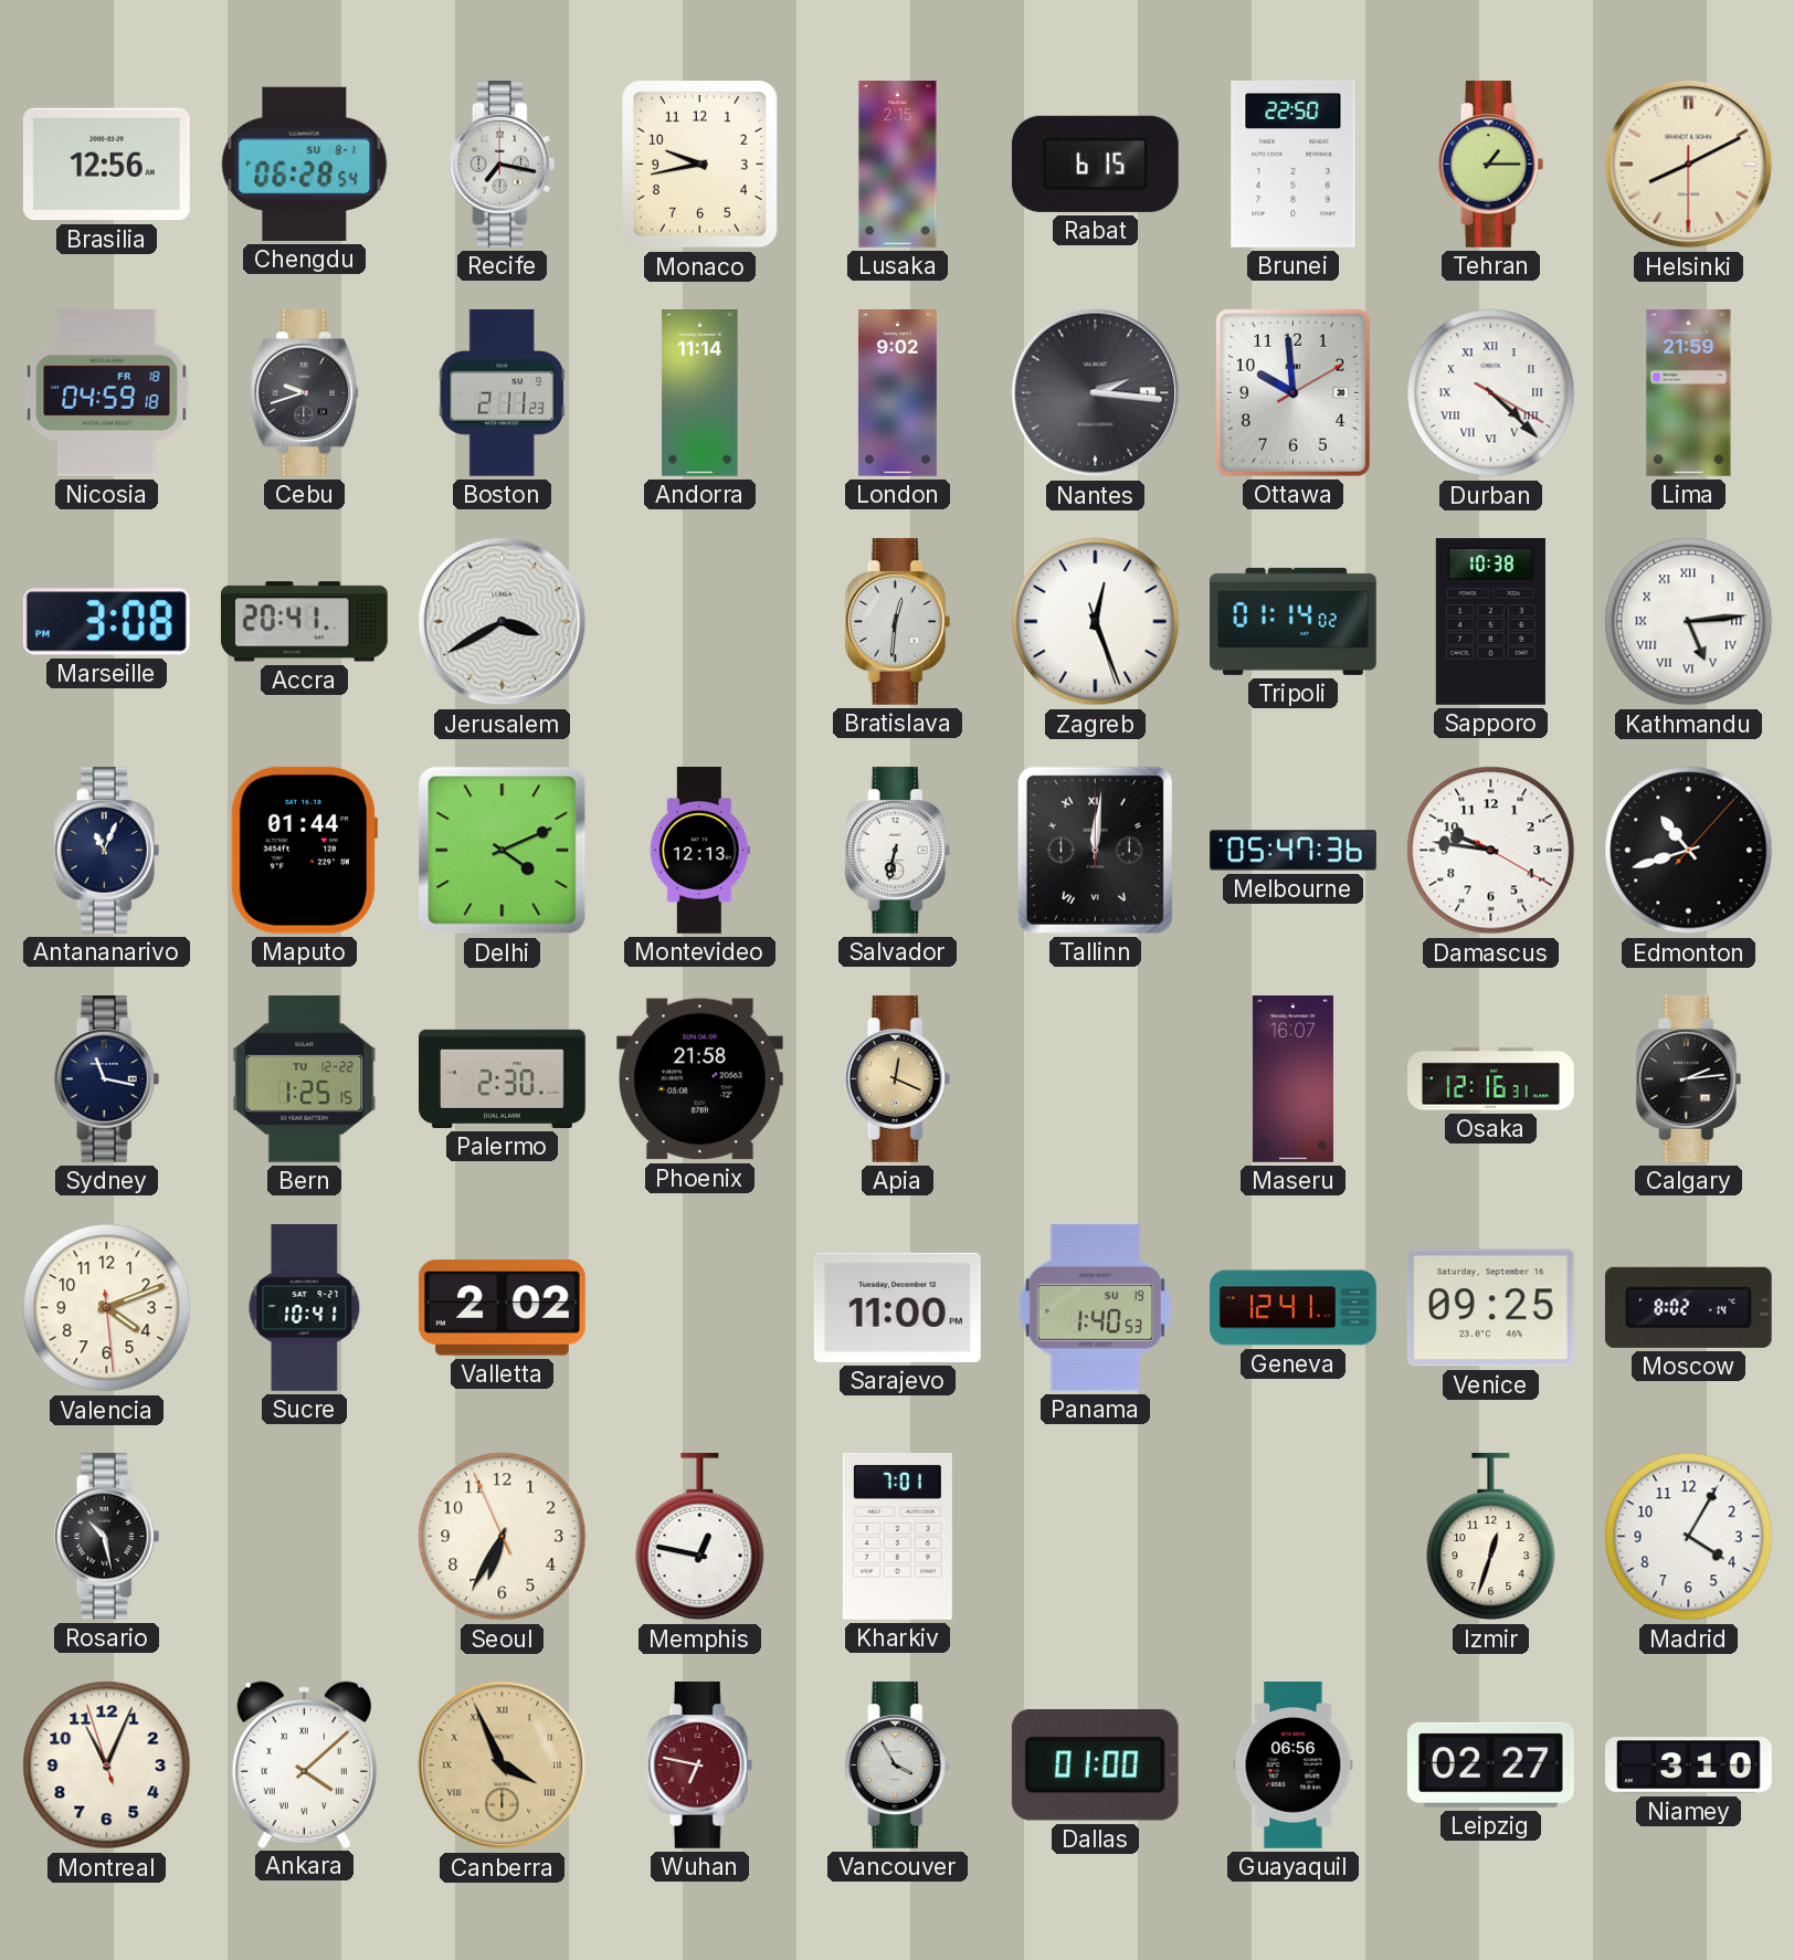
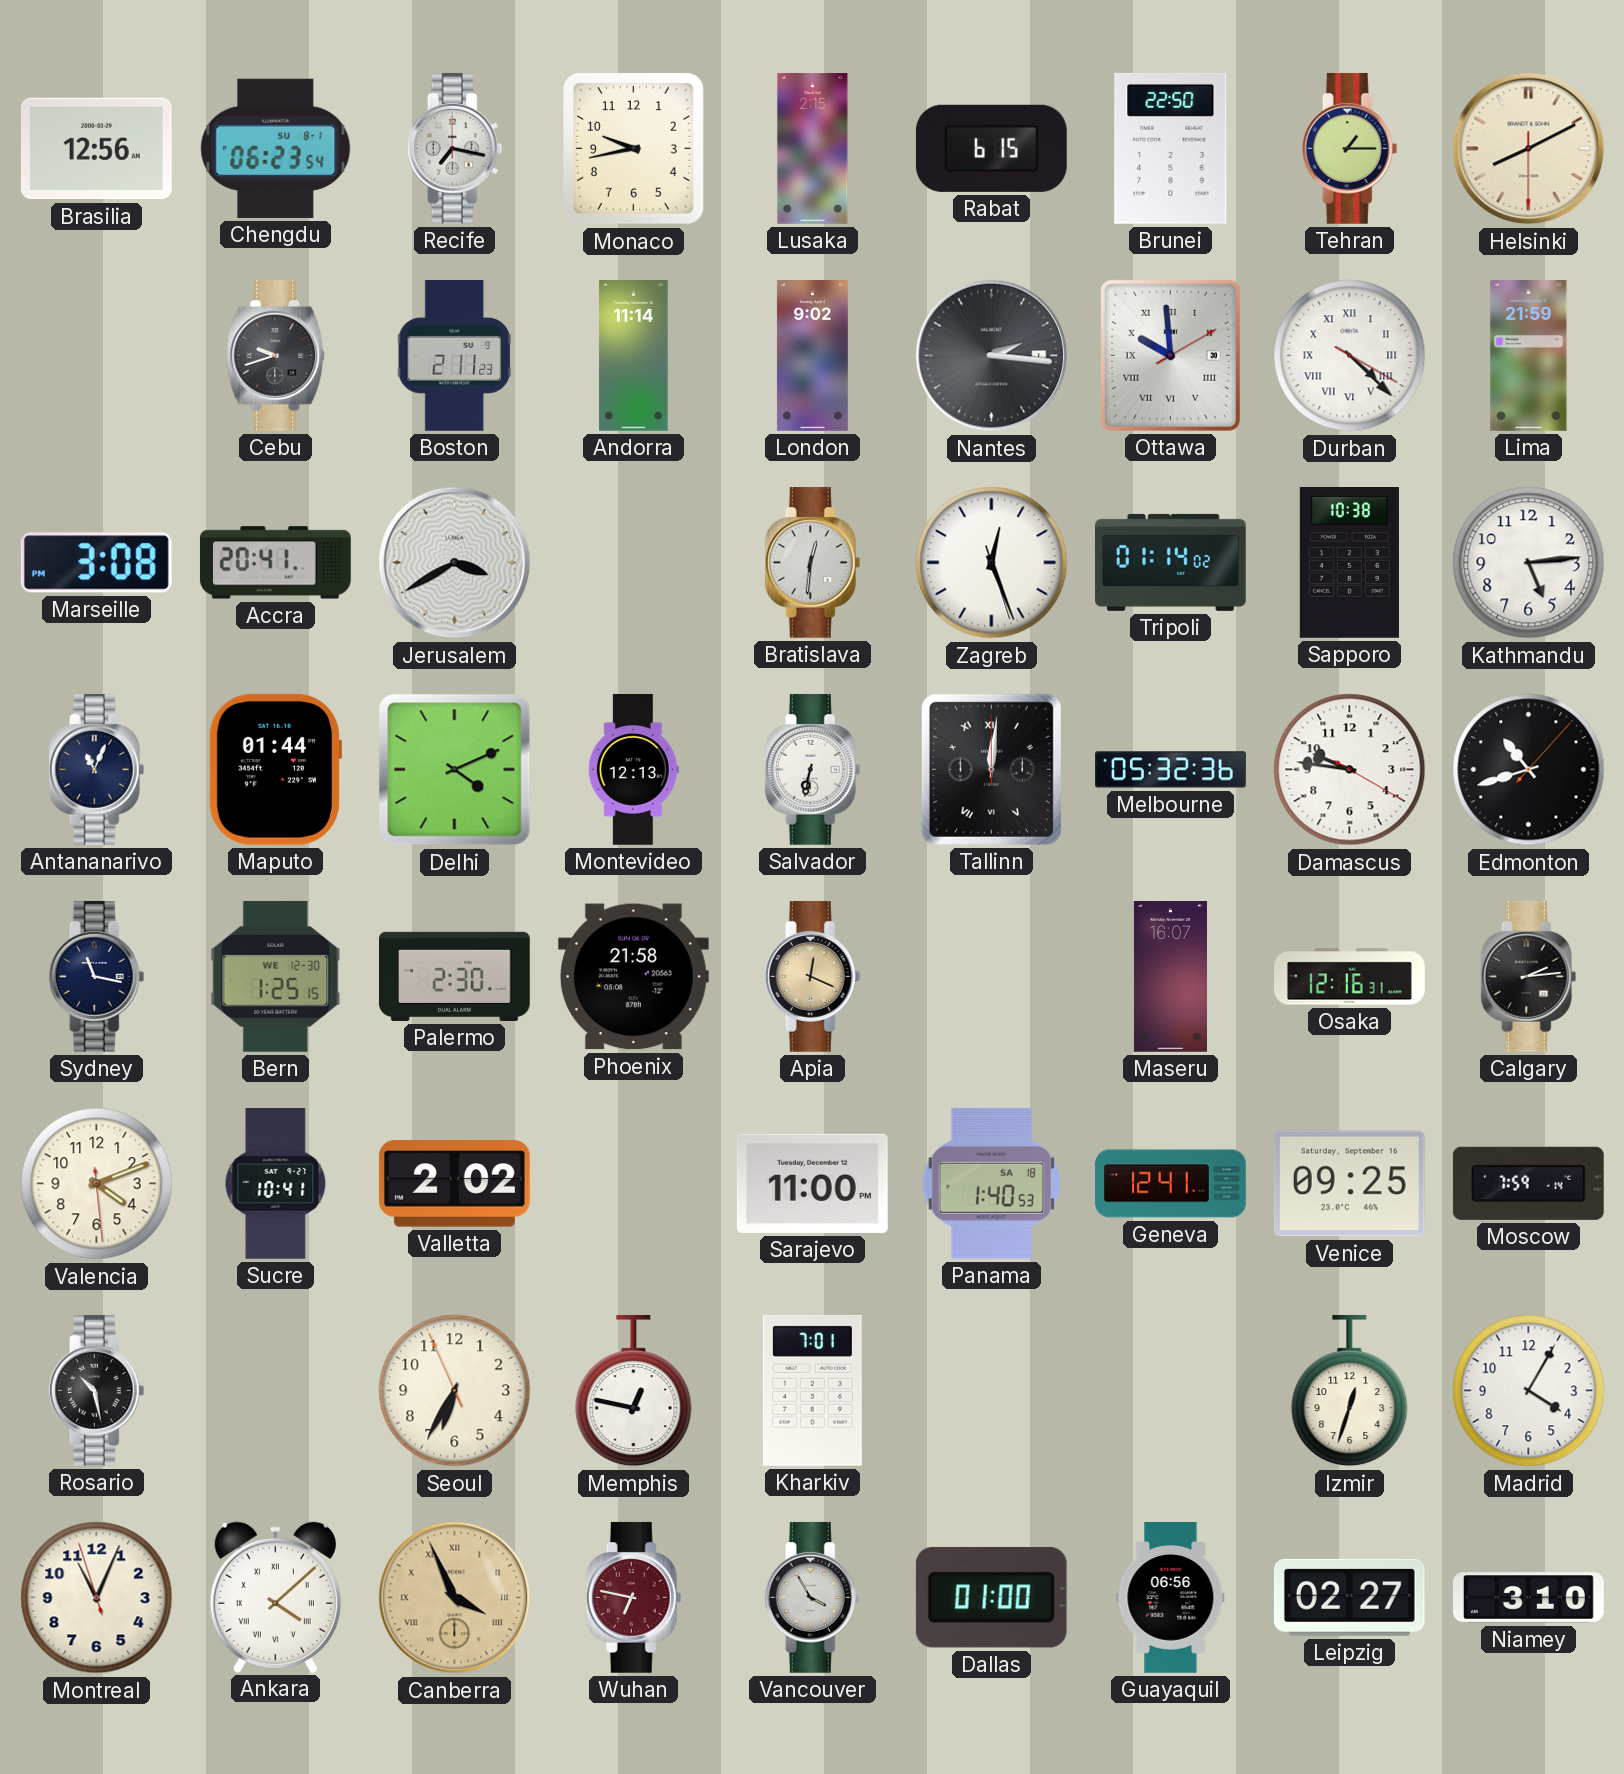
Chengdu: 06:28 -> 06:23 (276, 148)
Nicosia: 04:59 -> none (107, 393)
Ottawa numerals: Arabic -> Roman (1170, 355)
Kathmandu numerals: Roman -> Arabic (1529, 563)
Melbourne: 05:47 -> 05:32 (1171, 770)
Bern date: TU 12-22 -> WE 12-30 (276, 976)
Panama date: SU 19 -> SA 18 (991, 1183)
Moscow: 8:02 -> 7:59 (1528, 1183)
